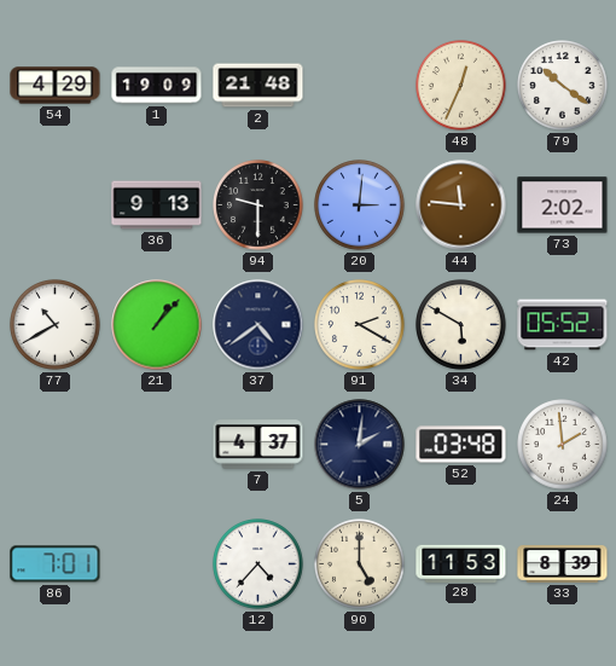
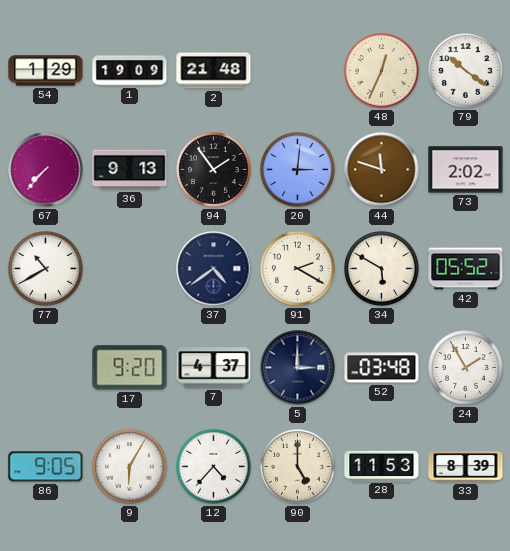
54: 4:29 -> 1:29 (46, 71)
67: none -> 7:37 (46, 170)
94: 9:30 -> 1:54 (214, 170)
44: 11:46 -> 11:48 (382, 170)
21: 1:07 -> none (157, 325)
17: none -> 9:20 (130, 368)
5: 2:01 -> 3:00 (298, 368)
24: 1:59 -> 1:55 (466, 368)
86: 7:01 -> 9:05 (46, 467)
9: none -> 6:05 (130, 467)
